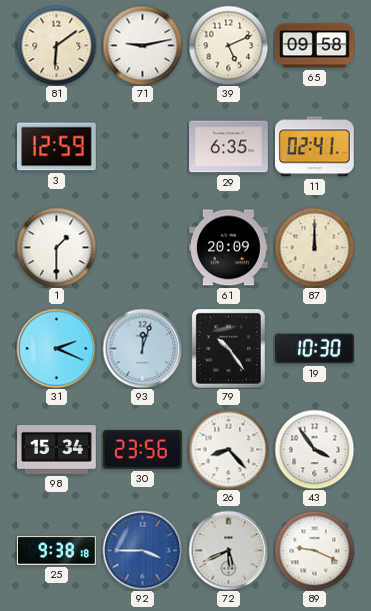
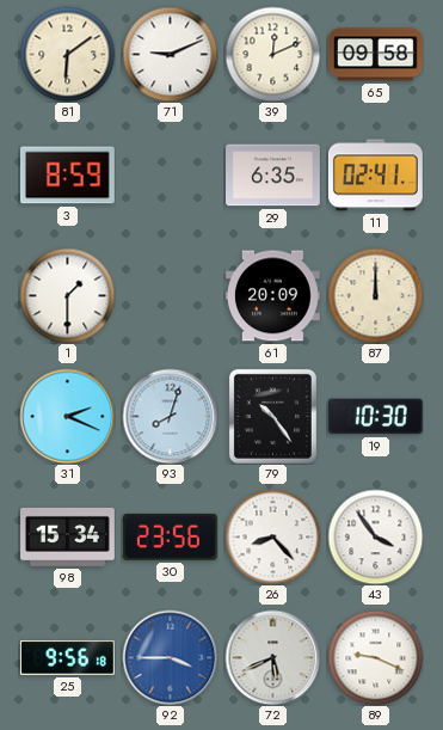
71: 9:13 -> 9:11 (170, 54)
39: 5:11 -> 12:11 (272, 54)
3: 12:59 -> 8:59 (67, 176)
93: 12:03 -> 8:03 (170, 416)
25: 9:38 -> 9:56 (67, 658)
